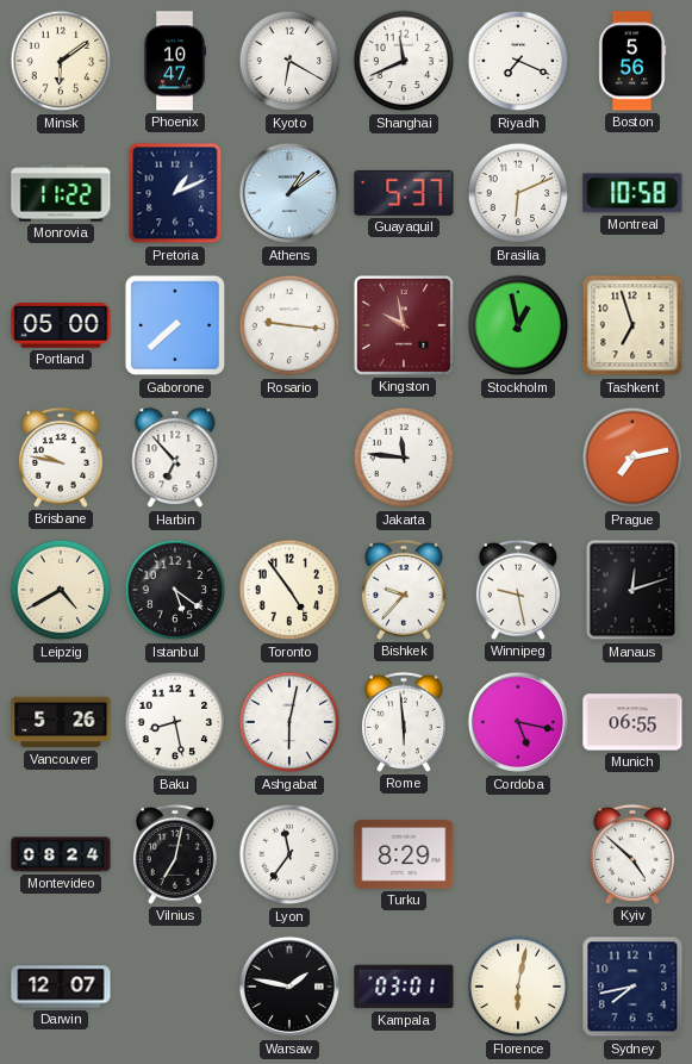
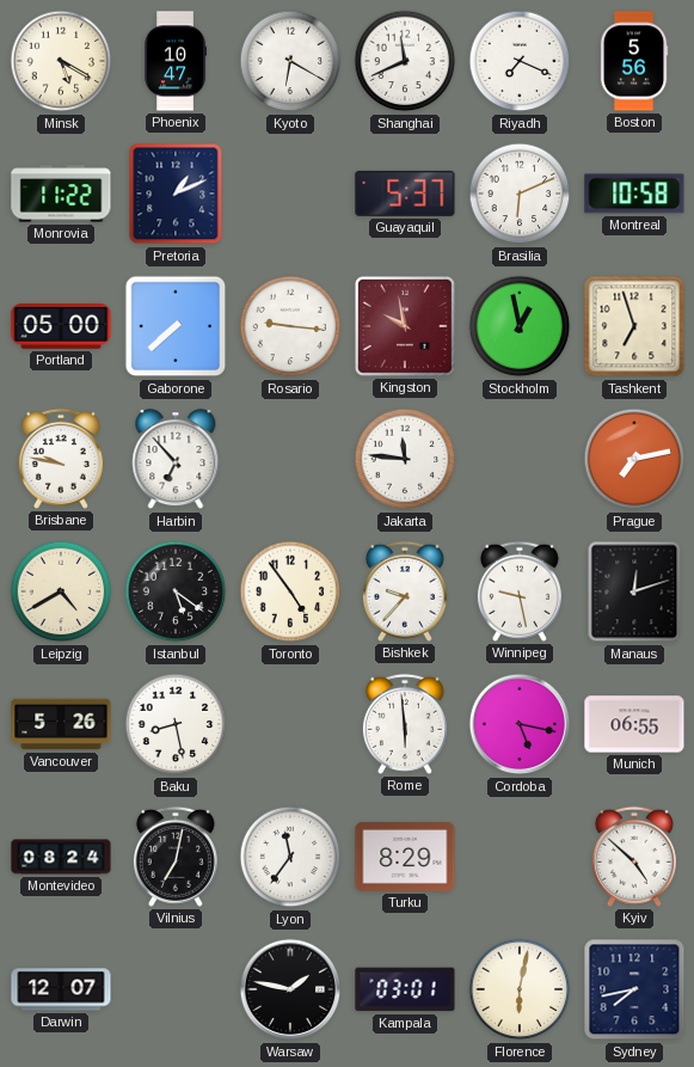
Minsk: 6:09 -> 5:20 (61, 61)
Athens: 1:09 -> none (289, 193)
Ashgabat: 6:02 -> none (289, 722)
